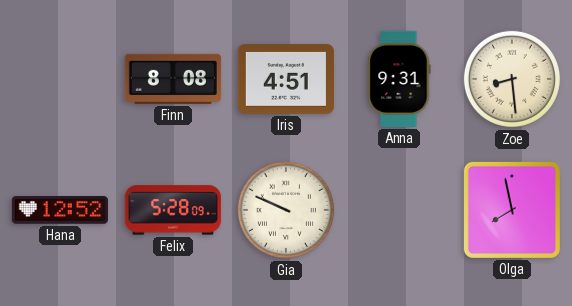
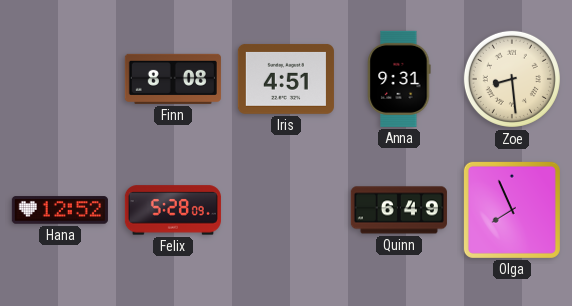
Gia: 9:49 -> none (286, 210)
Quinn: none -> 6:49 (399, 210)
Olga: 7:58 -> 7:56 (512, 210)
